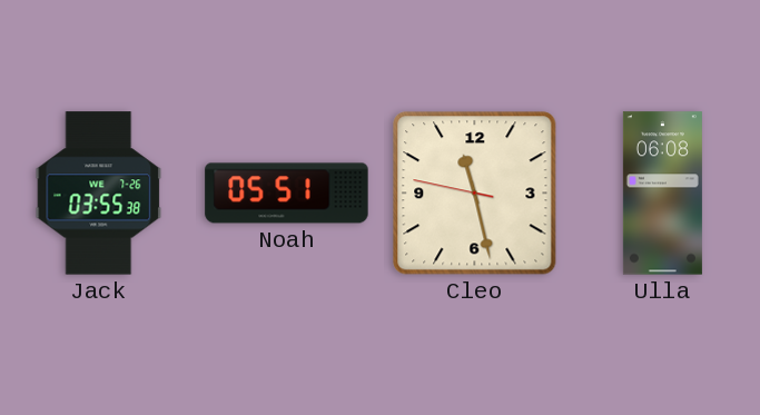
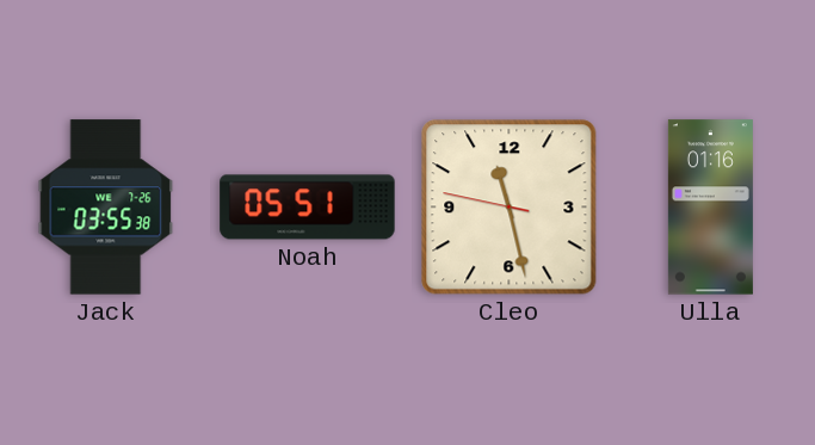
Ulla: 06:08 -> 01:16 (710, 208)
